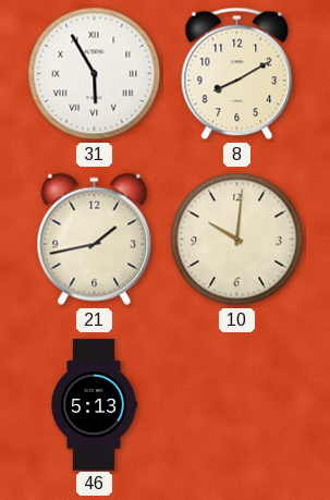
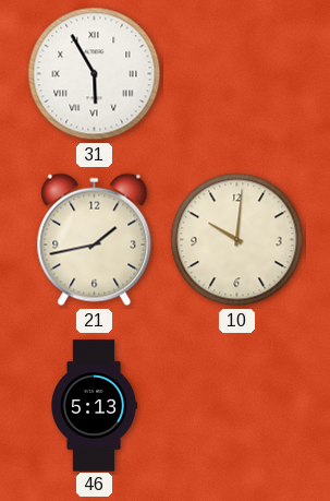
8: 8:10 -> none (237, 74)
